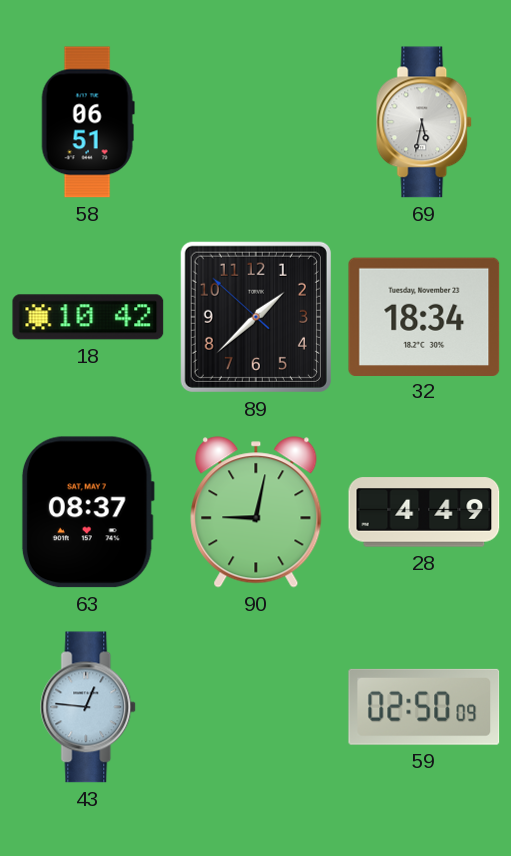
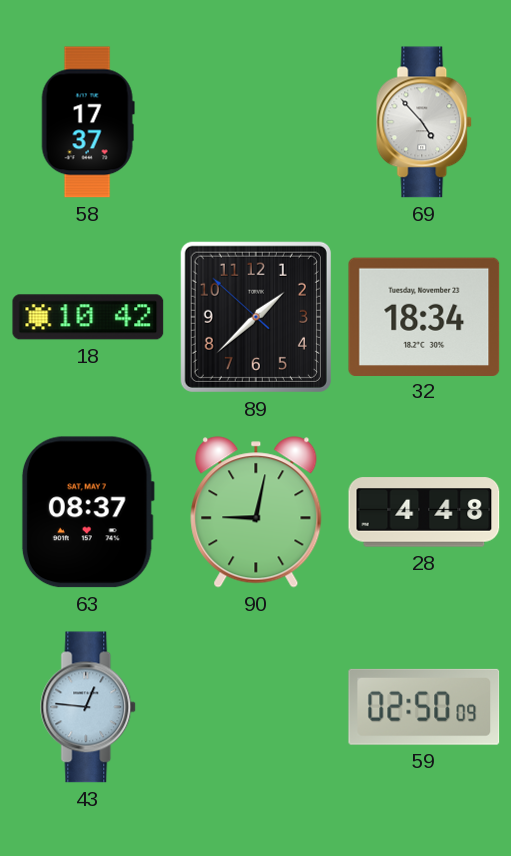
58: 06:51 -> 17:37 (88, 122)
69: 5:32 -> 4:53 (425, 122)
28: 4:49 -> 4:48 (424, 512)
